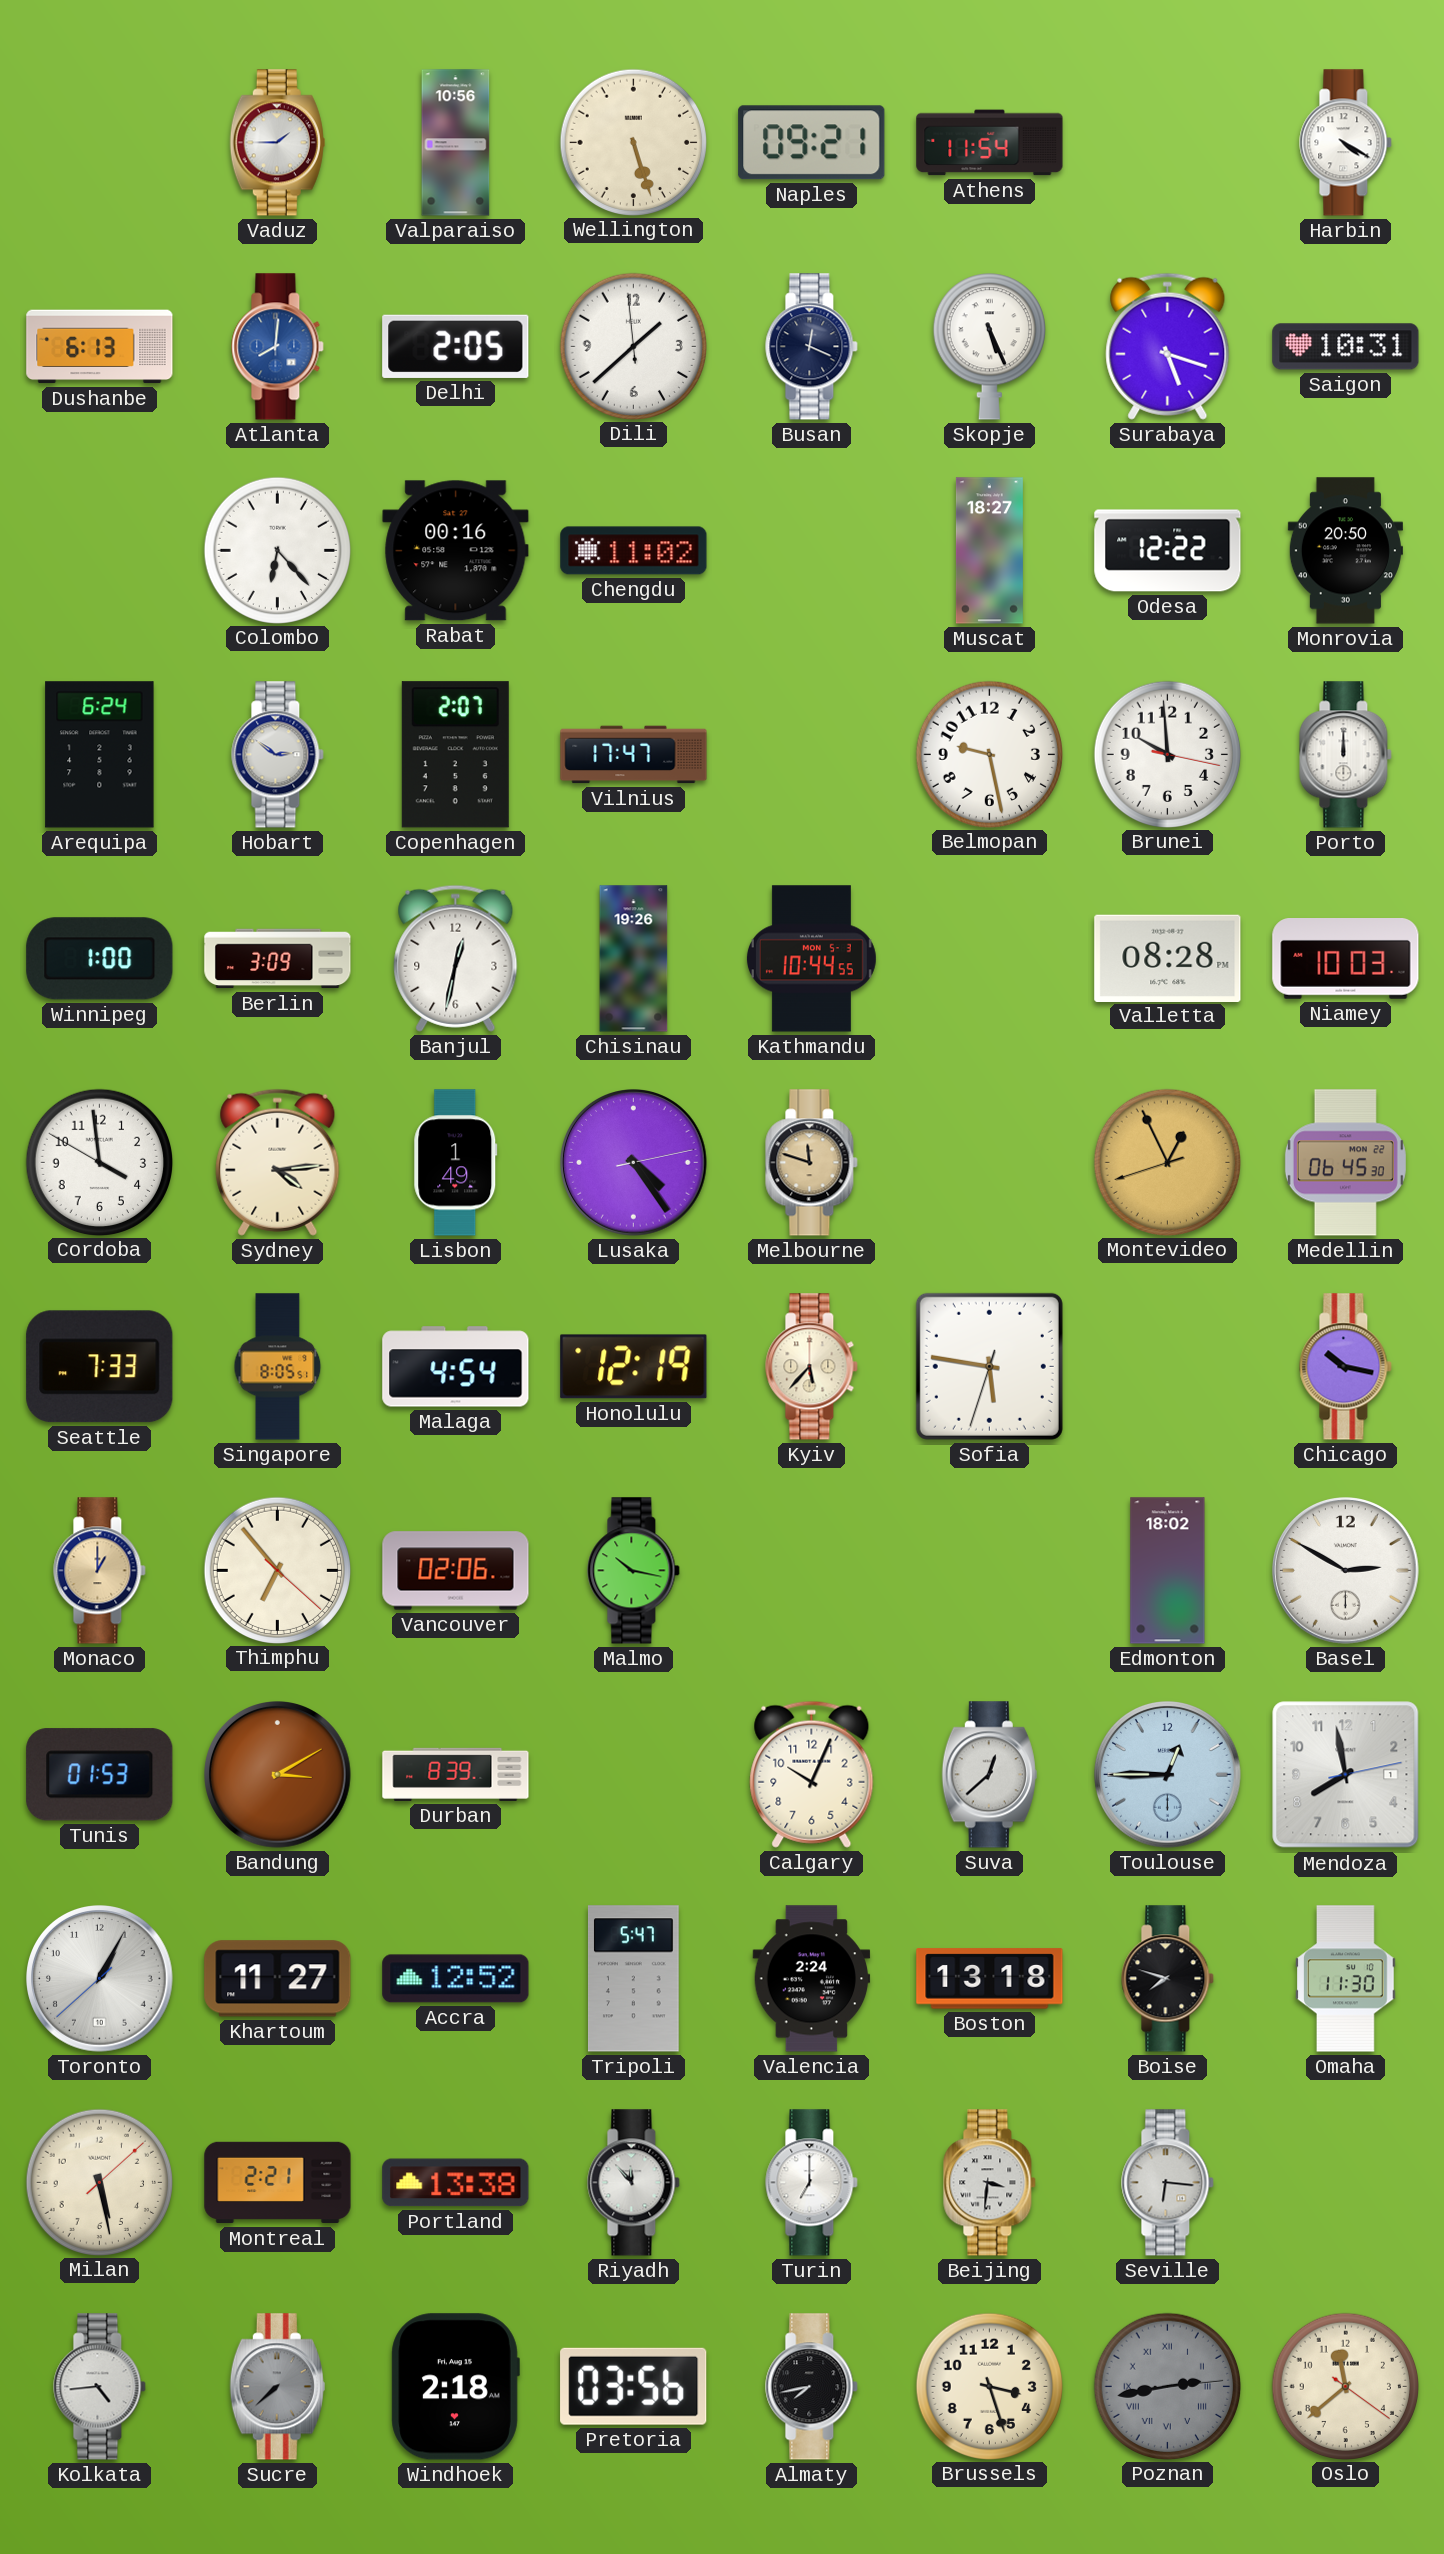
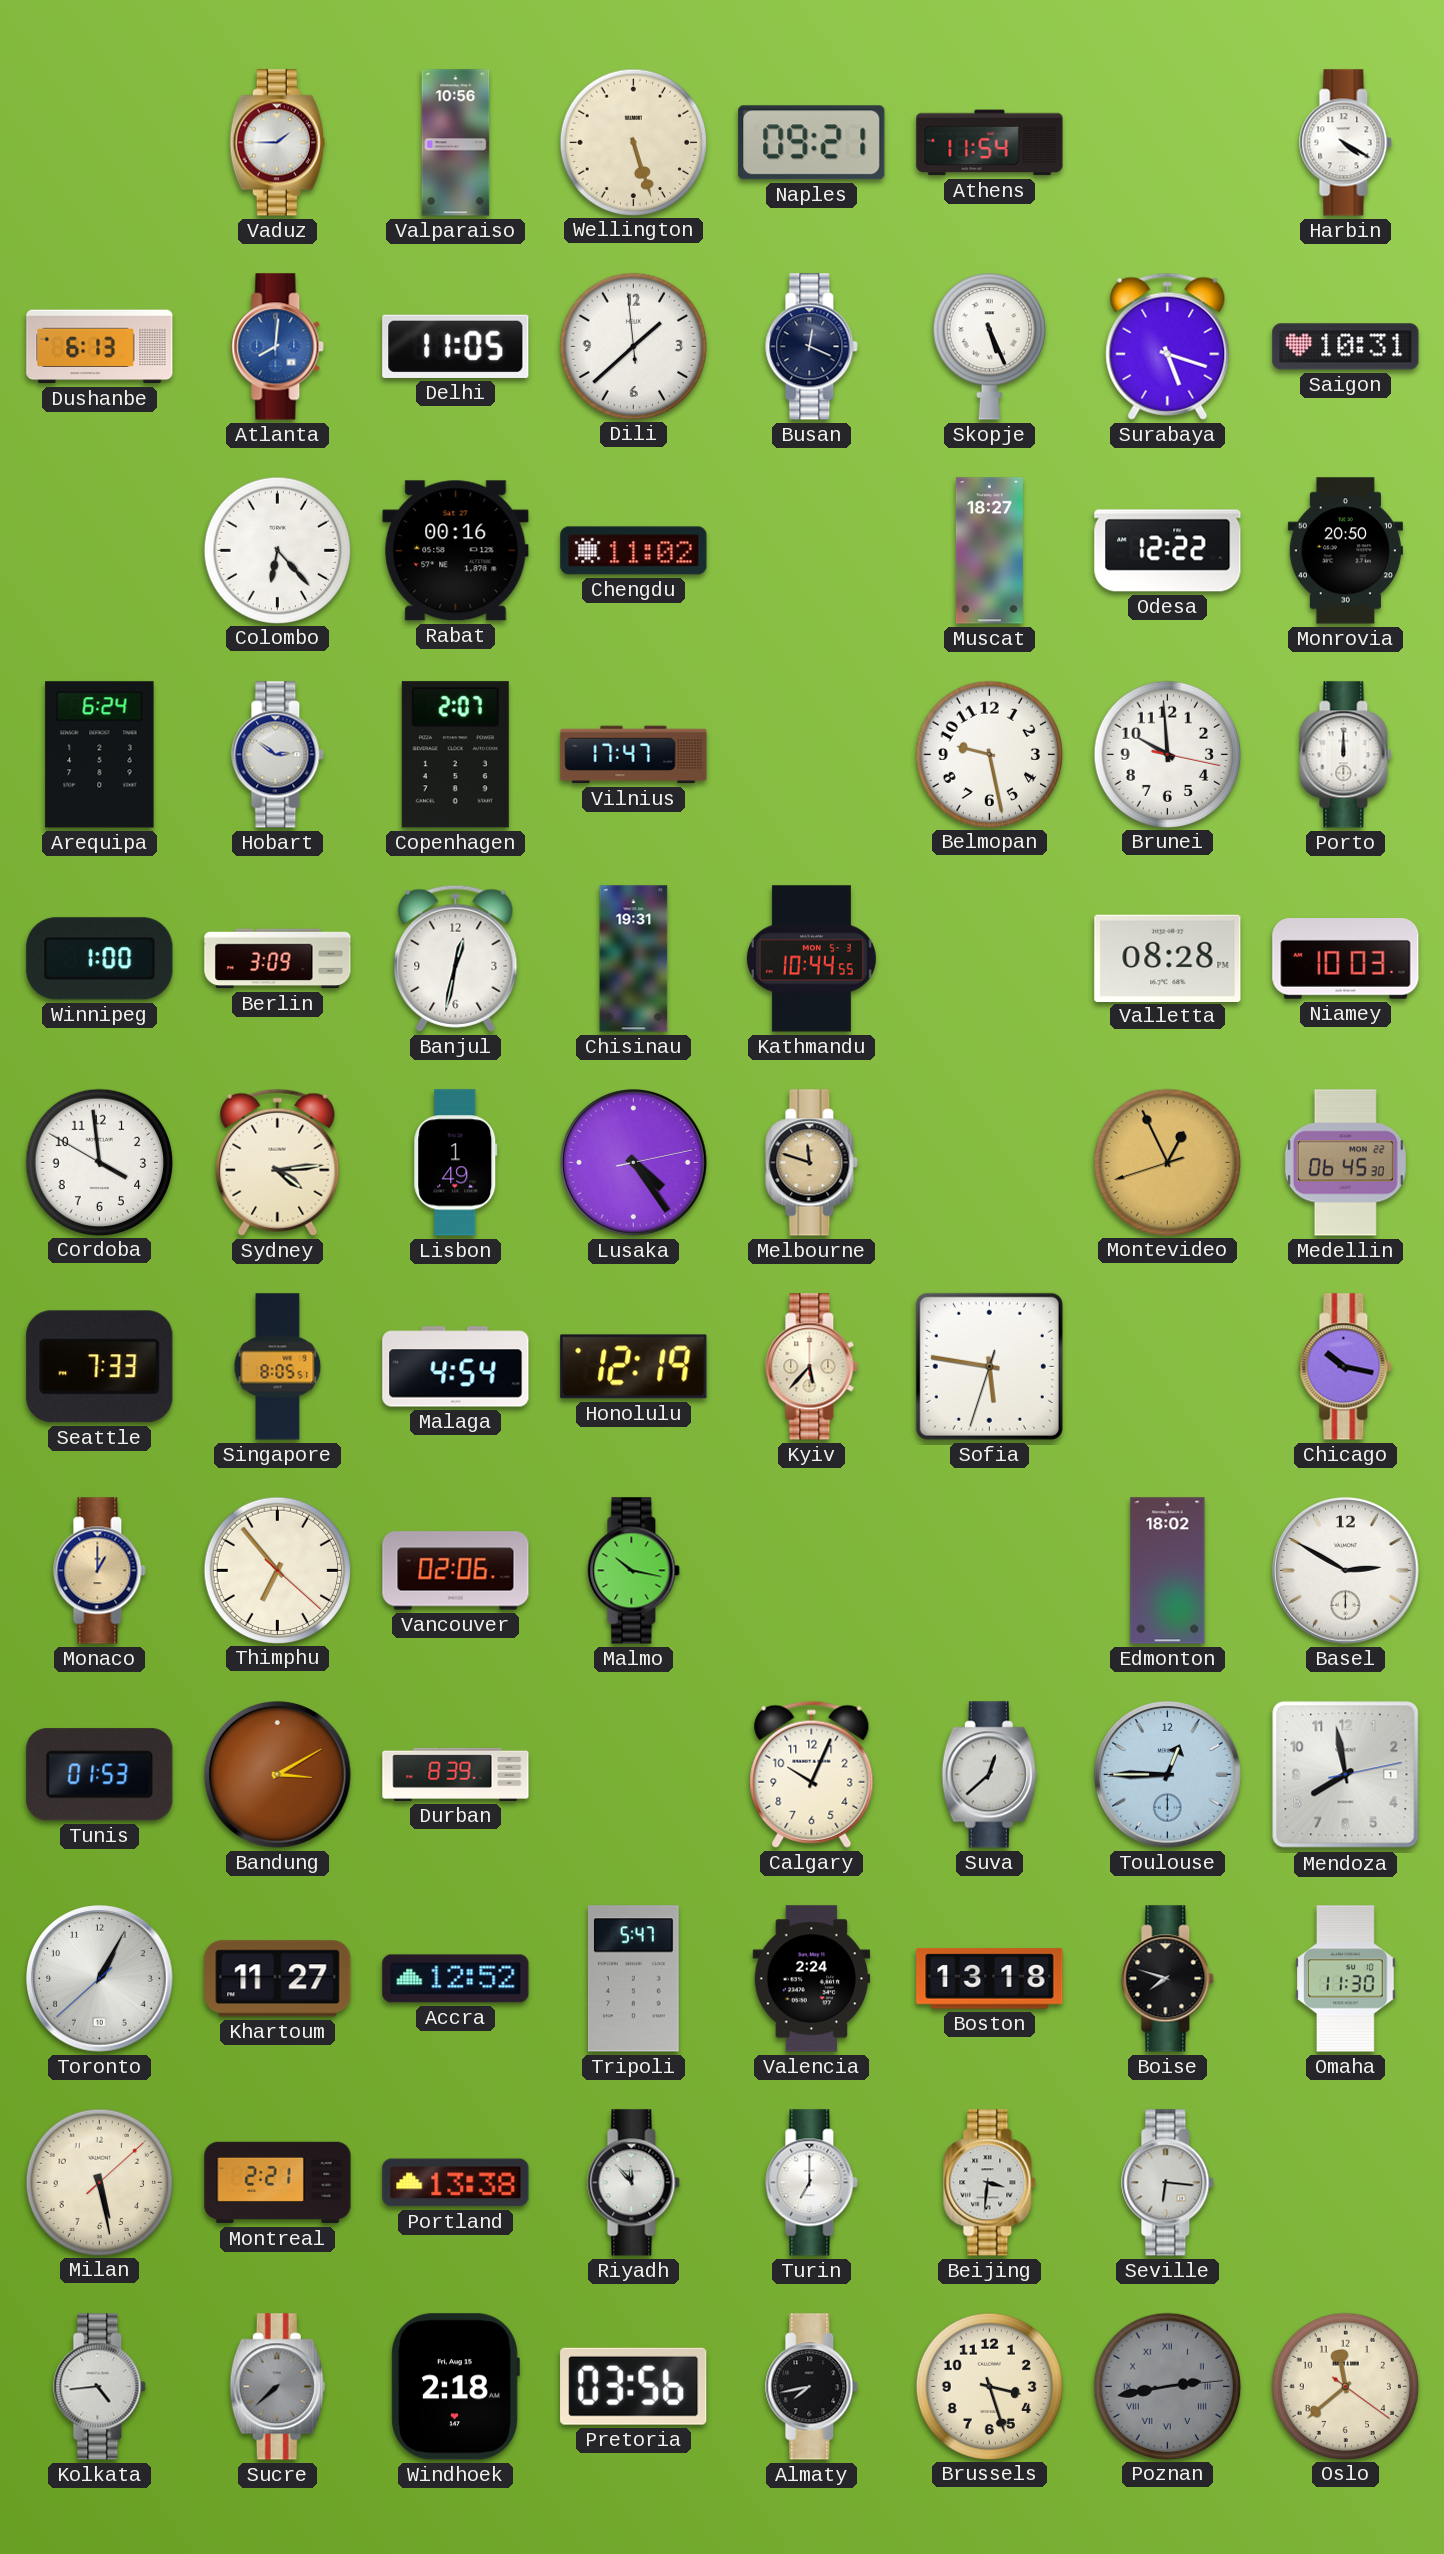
Delhi: 2:05 -> 11:05 (456, 346)
Chisinau: 19:26 -> 19:31 (634, 959)
